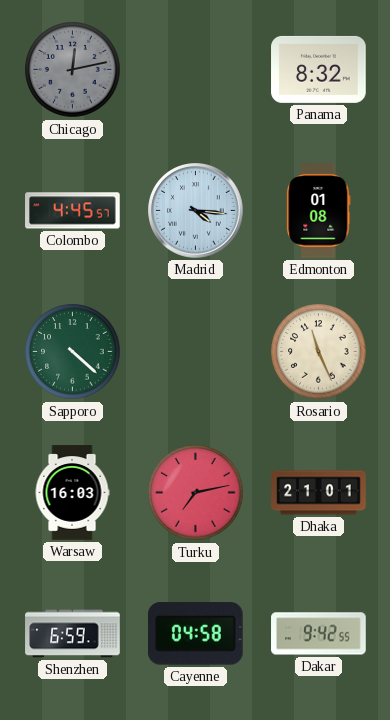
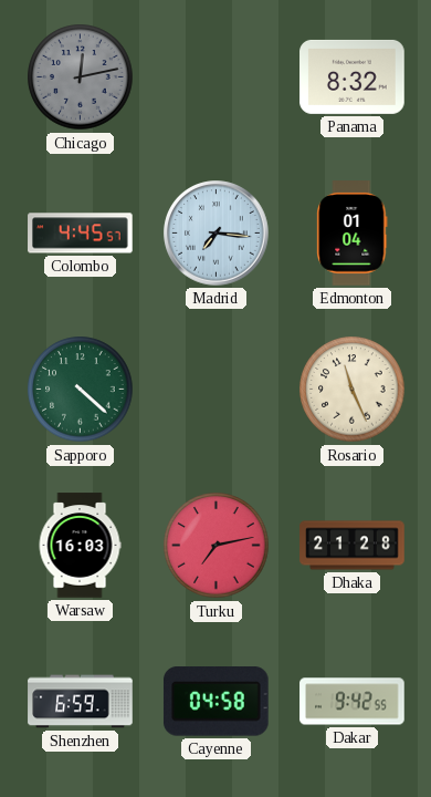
Madrid: 4:16 -> 7:16 (217, 234)
Edmonton: 01:08 -> 01:04 (353, 234)
Dhaka: 21:01 -> 21:28 (353, 546)
